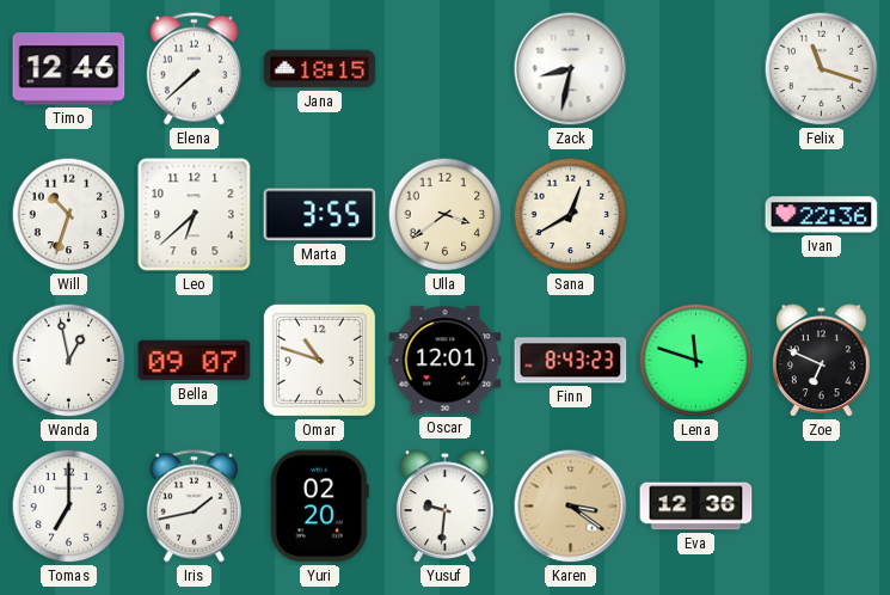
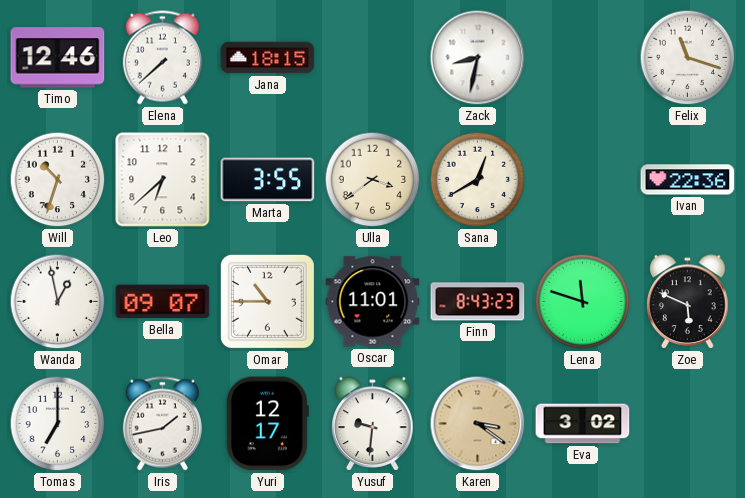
Omar: 10:48 -> 10:45 (267, 301)
Oscar: 12:01 -> 11:01 (373, 302)
Zoe: 6:49 -> 5:49 (688, 302)
Yuri: 02:20 -> 12:17 (267, 424)
Eva: 12:36 -> 3:02 (583, 424)
